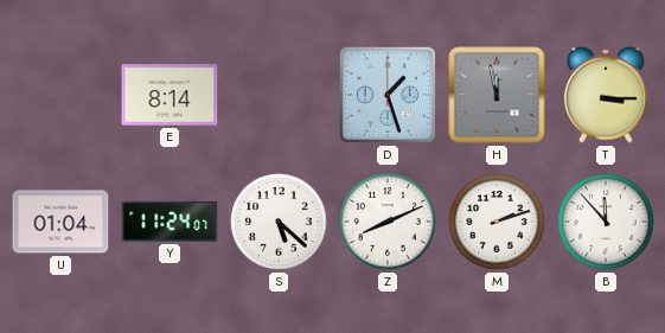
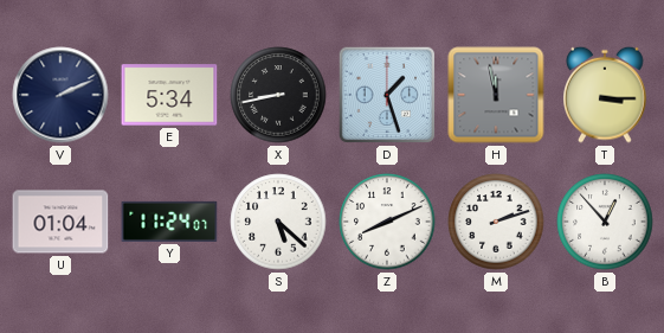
V: none -> 2:11 (60, 95)
E: 8:14 -> 5:34 (169, 95)
X: none -> 8:43 (278, 95)
B: 11:53 -> 12:53 (605, 222)
